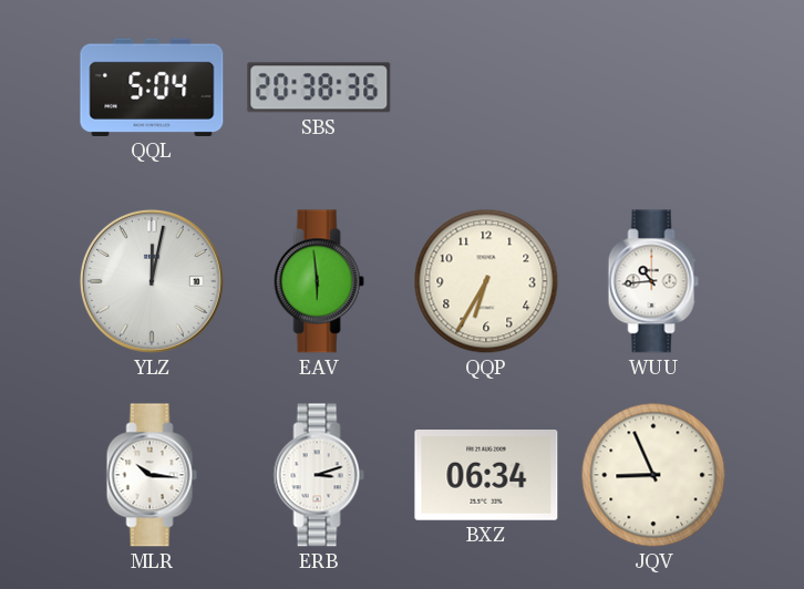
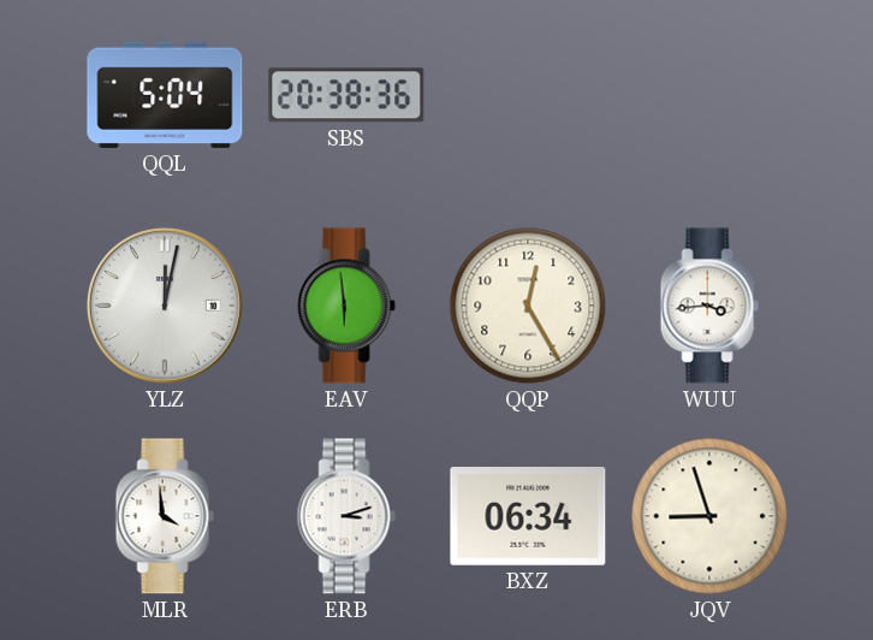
QQP: 6:35 -> 12:25 (528, 306)
WUU: 10:44 -> 3:44 (709, 306)
MLR: 10:16 -> 3:59 (165, 516)
JQV: 8:56 -> 8:57 (709, 516)
